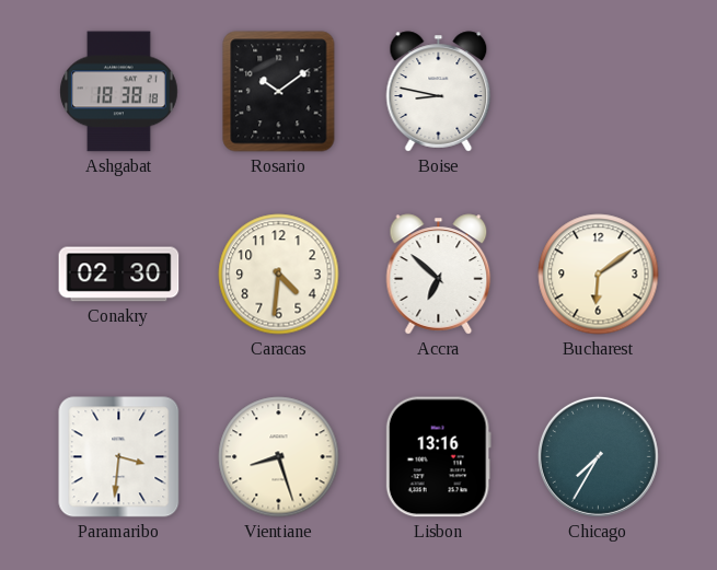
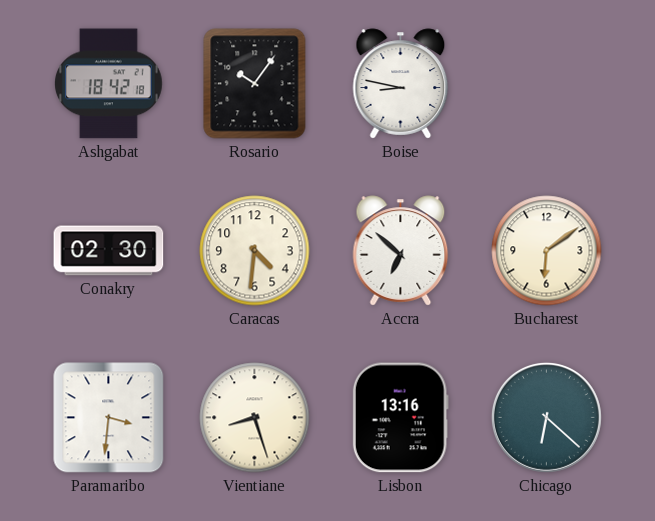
Ashgabat: 18:38 -> 18:42 (109, 84)
Rosario: 10:09 -> 10:06 (255, 84)
Chicago: 7:35 -> 6:22 (546, 417)
